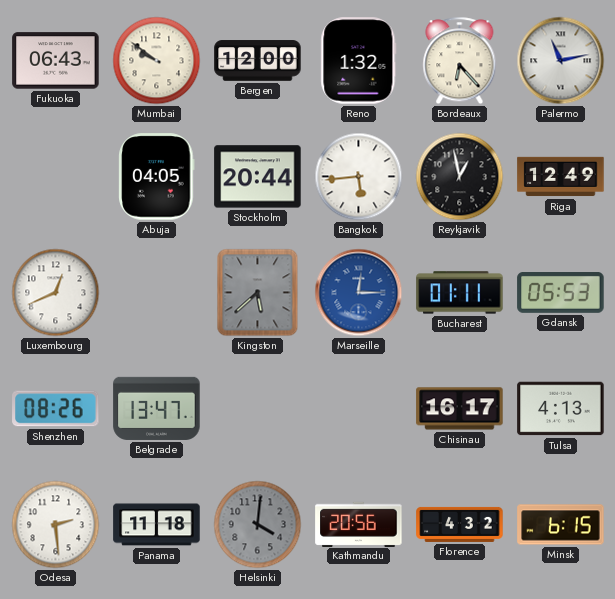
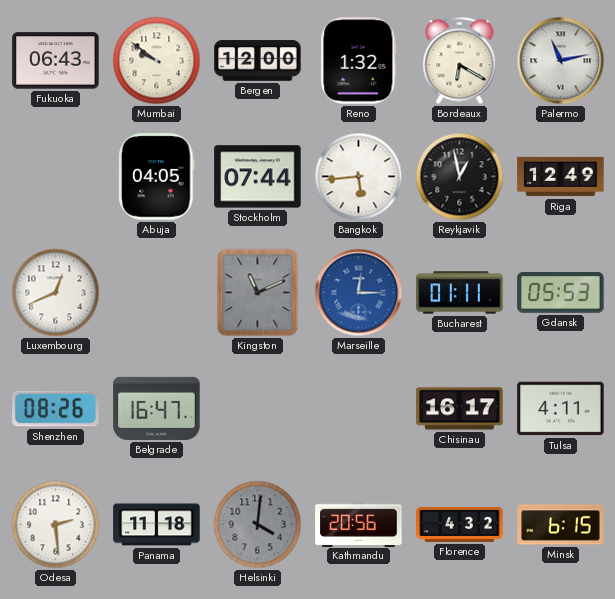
Bordeaux: 6:23 -> 6:20 (460, 61)
Stockholm: 20:44 -> 07:44 (258, 177)
Kingston: 5:38 -> 11:11 (258, 293)
Belgrade: 13:47 -> 16:47 (157, 408)
Tulsa: 4:13 -> 4:11 (561, 409)
